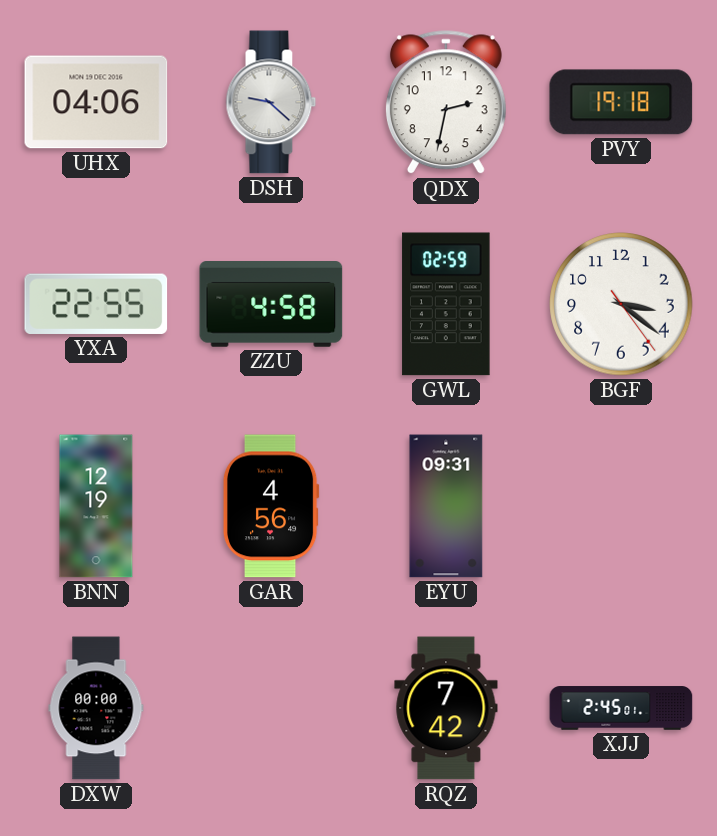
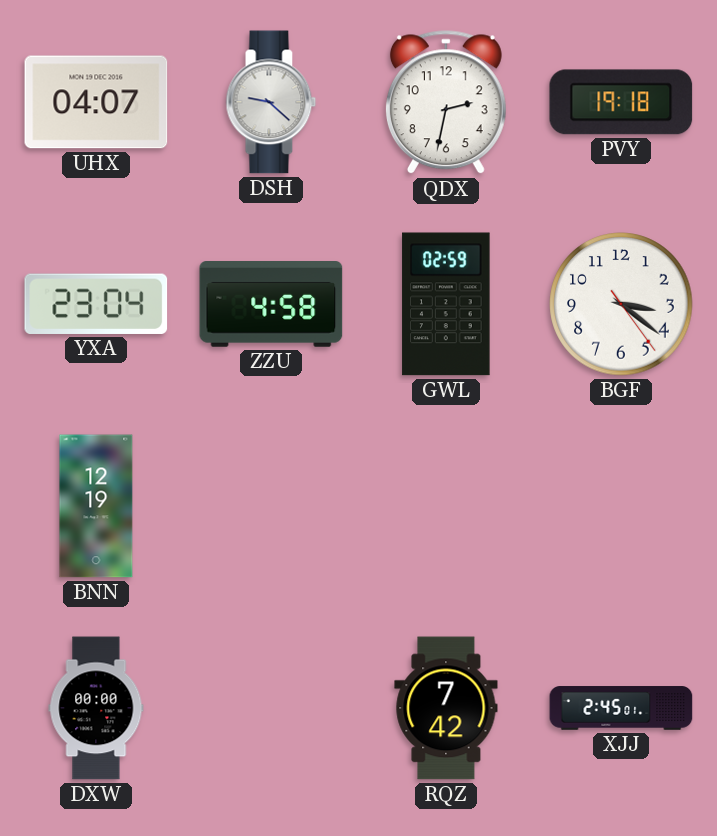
UHX: 04:06 -> 04:07 (96, 102)
YXA: 22:55 -> 23:04 (96, 304)
GAR: 4:56 -> none (271, 506)
EYU: 09:31 -> none (446, 506)
